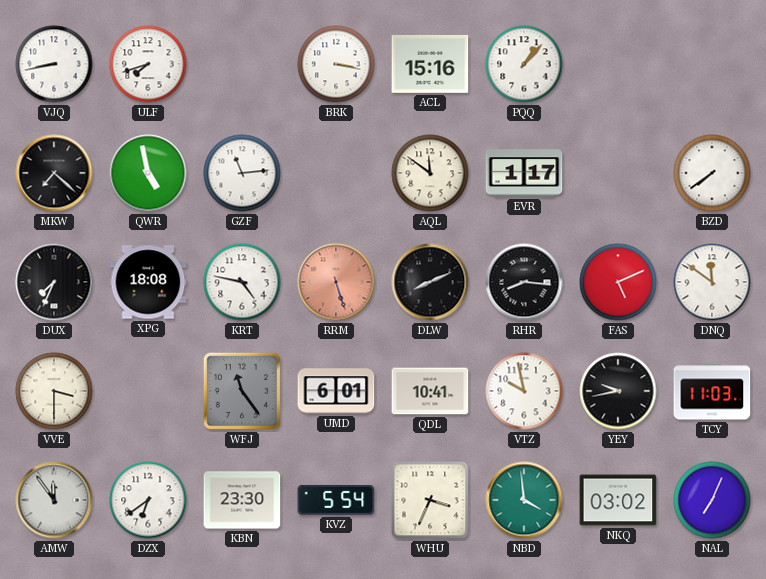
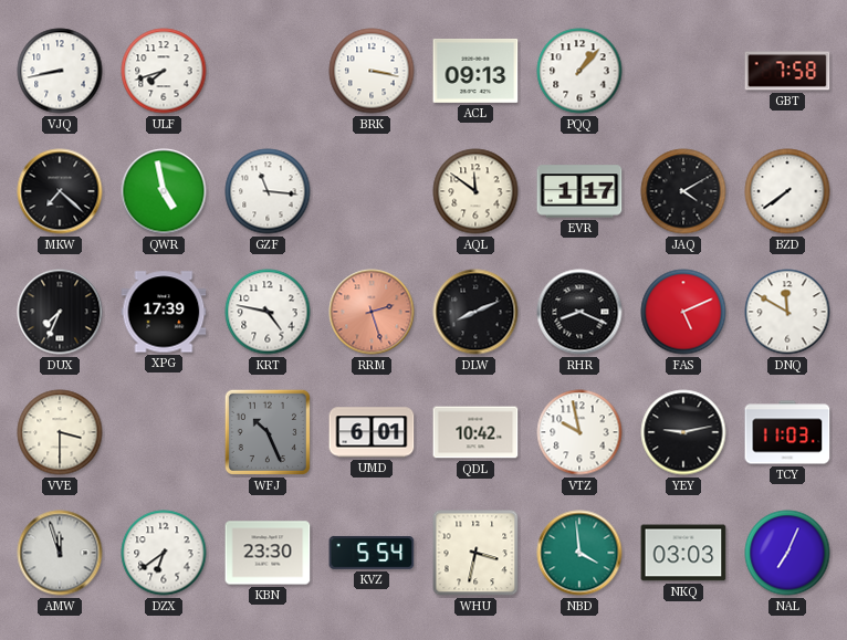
ACL: 15:16 -> 09:13 (475, 71)
GBT: none -> 7:58 (787, 71)
GZF: 11:14 -> 11:16 (268, 191)
JAQ: none -> 4:10 (683, 191)
XPG: 18:08 -> 17:39 (164, 312)
RRM: 5:27 -> 2:27 (372, 312)
RHR: 8:16 -> 8:19 (579, 312)
DNQ: 11:51 -> 11:50 (787, 312)
WFJ: 11:24 -> 10:26 (268, 432)
QDL: 10:41 -> 10:42 (475, 432)
YEY: 9:43 -> 9:13 (683, 432)
AMW: 11:54 -> 11:57 (60, 553)
WHU: 3:34 -> 3:32 (475, 553)
NKQ: 03:02 -> 03:03 (683, 553)
